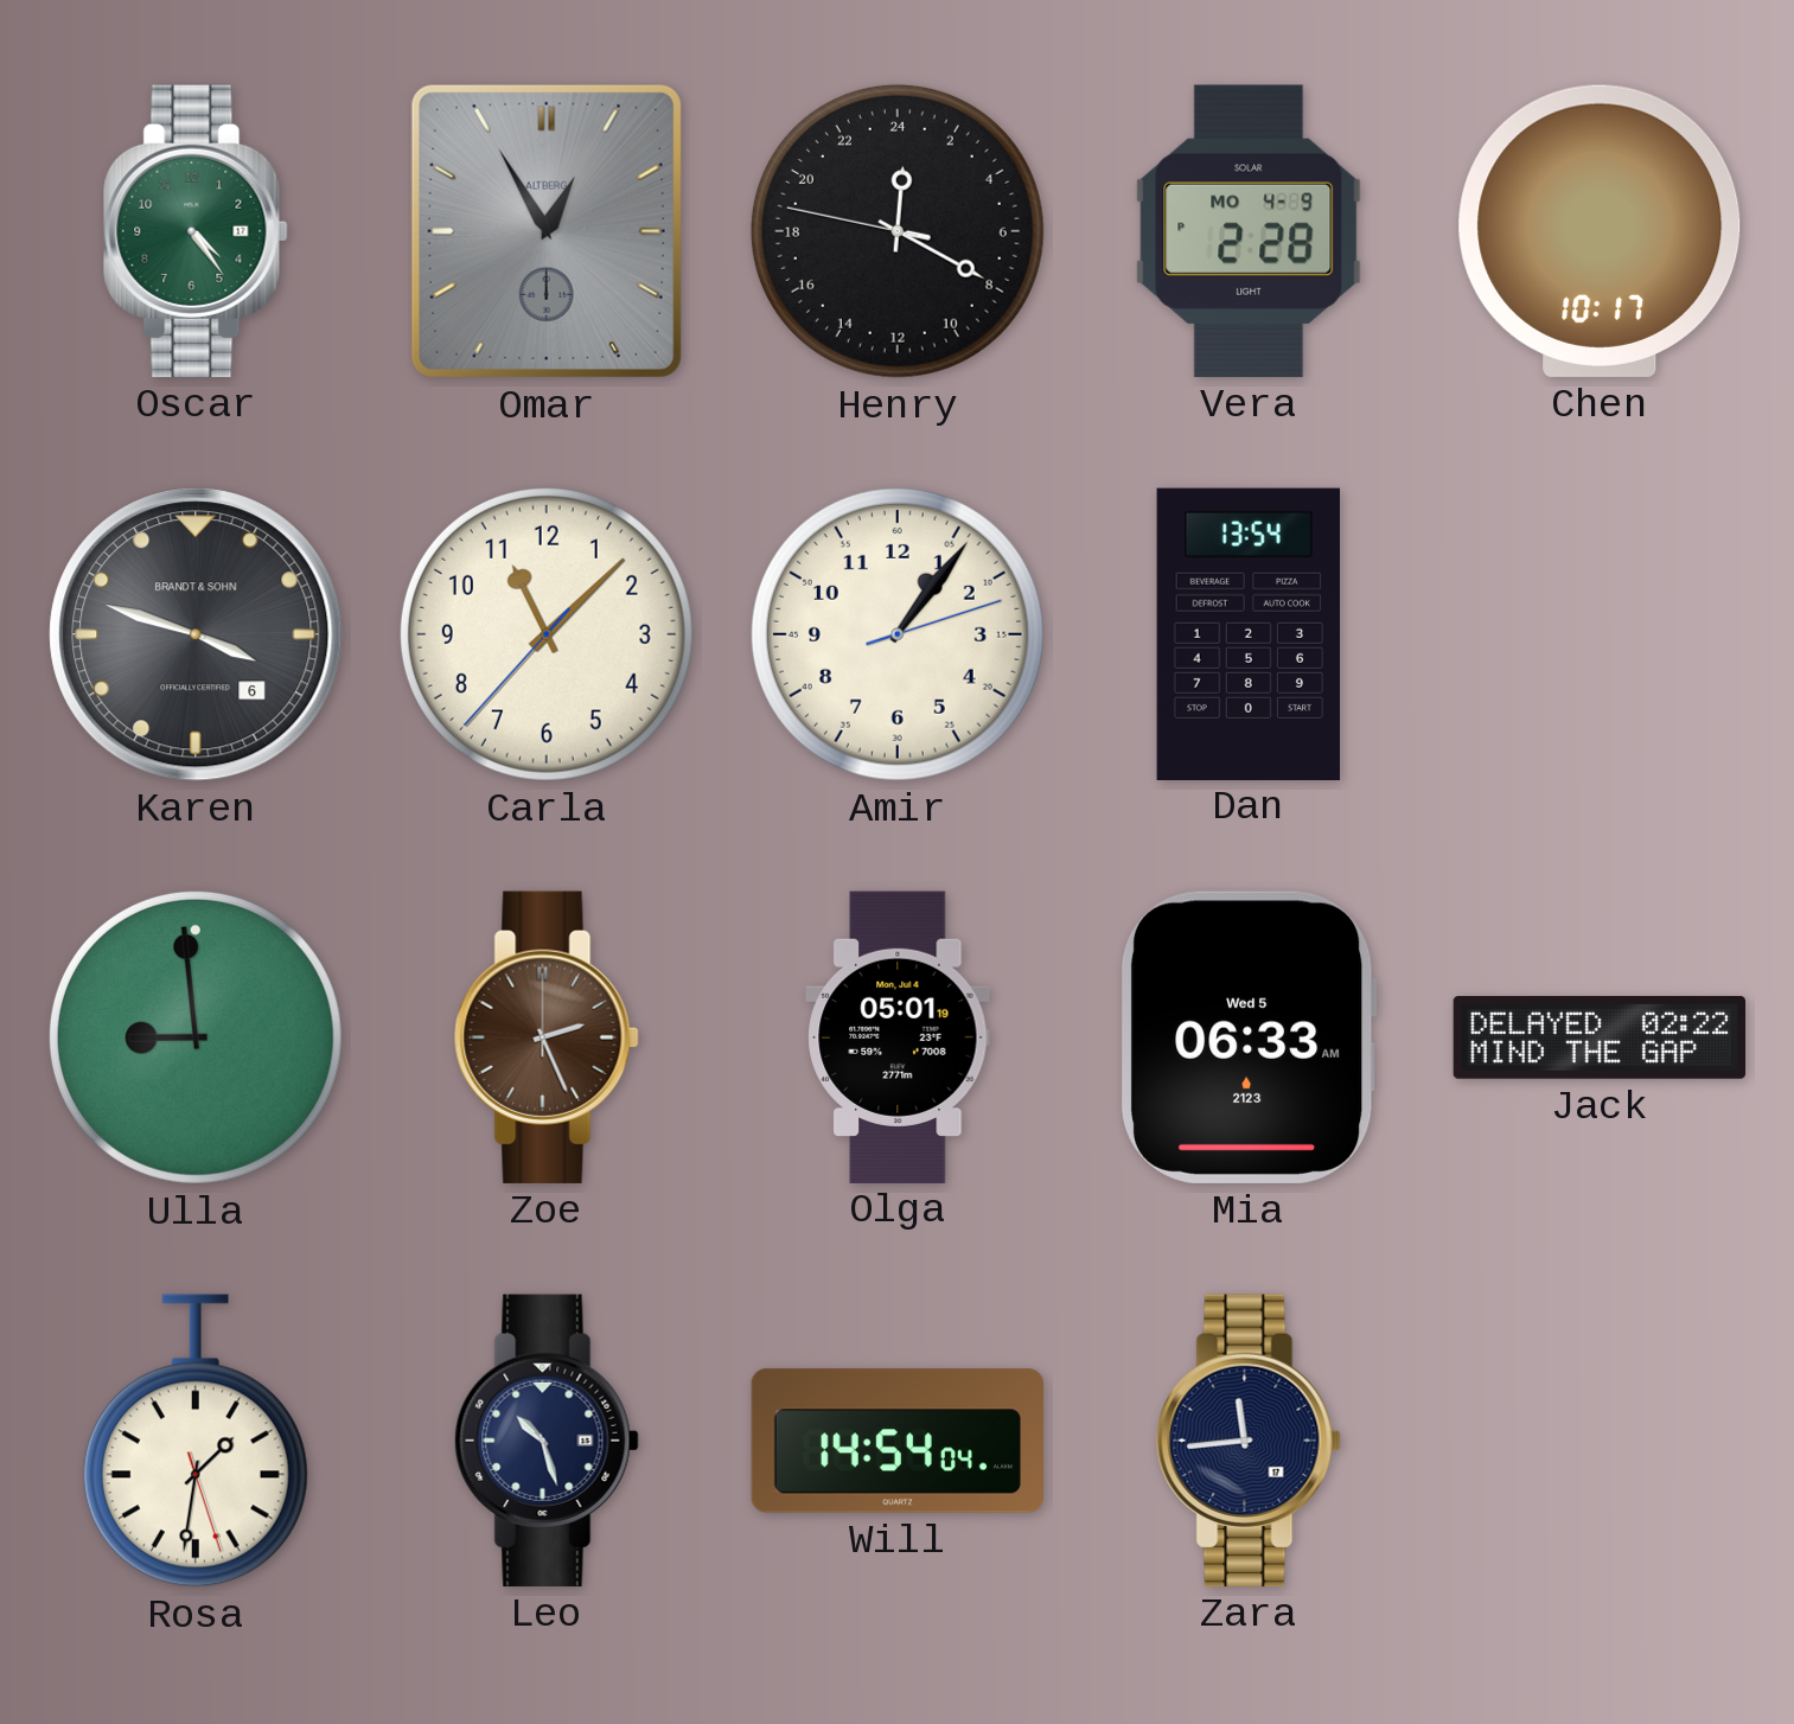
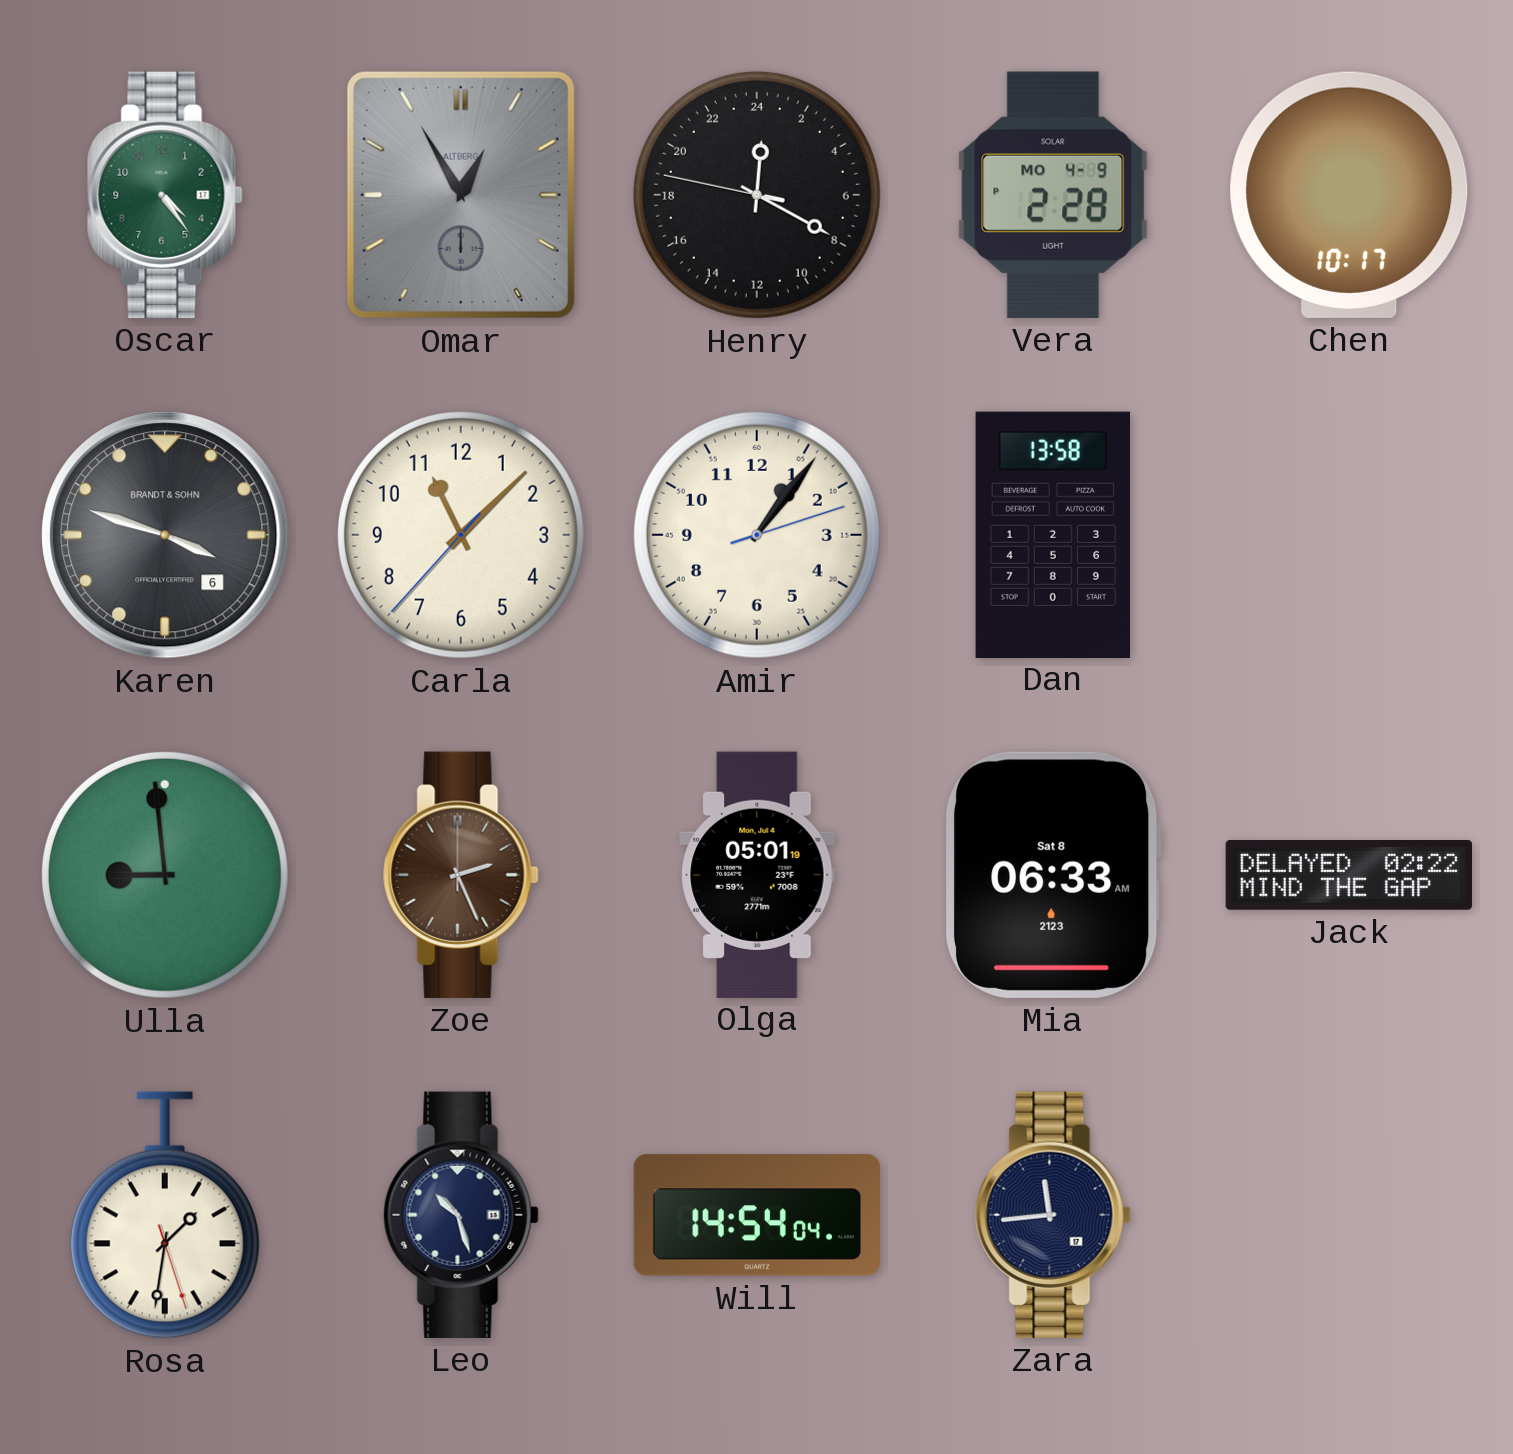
Dan: 13:54 -> 13:58 (1053, 534)
Mia date: Wed 5 -> Sat 8 (1053, 875)
